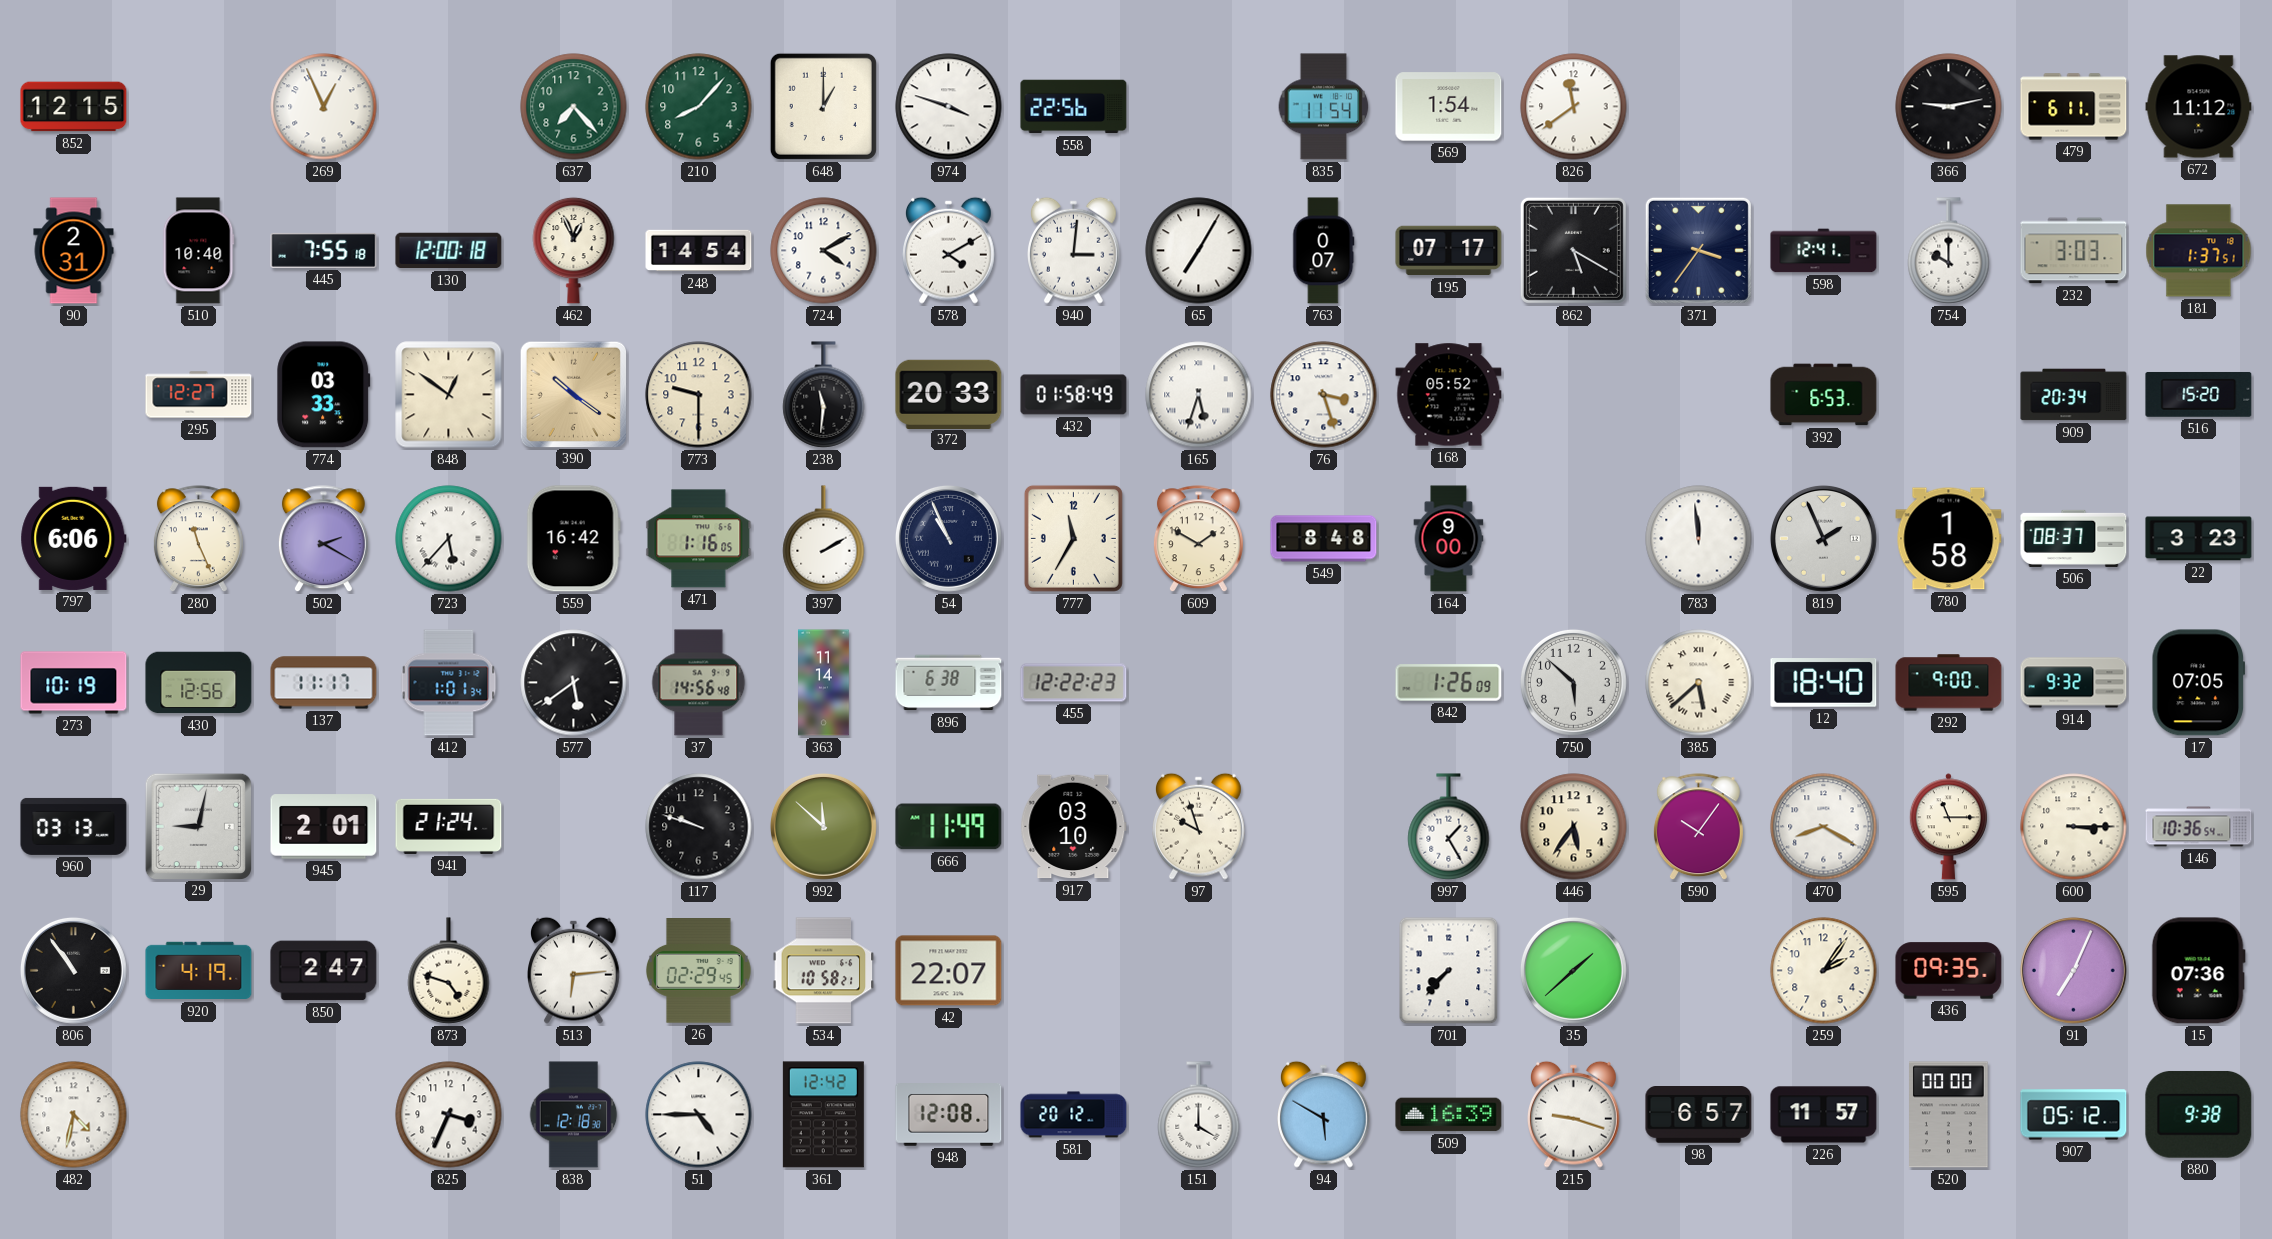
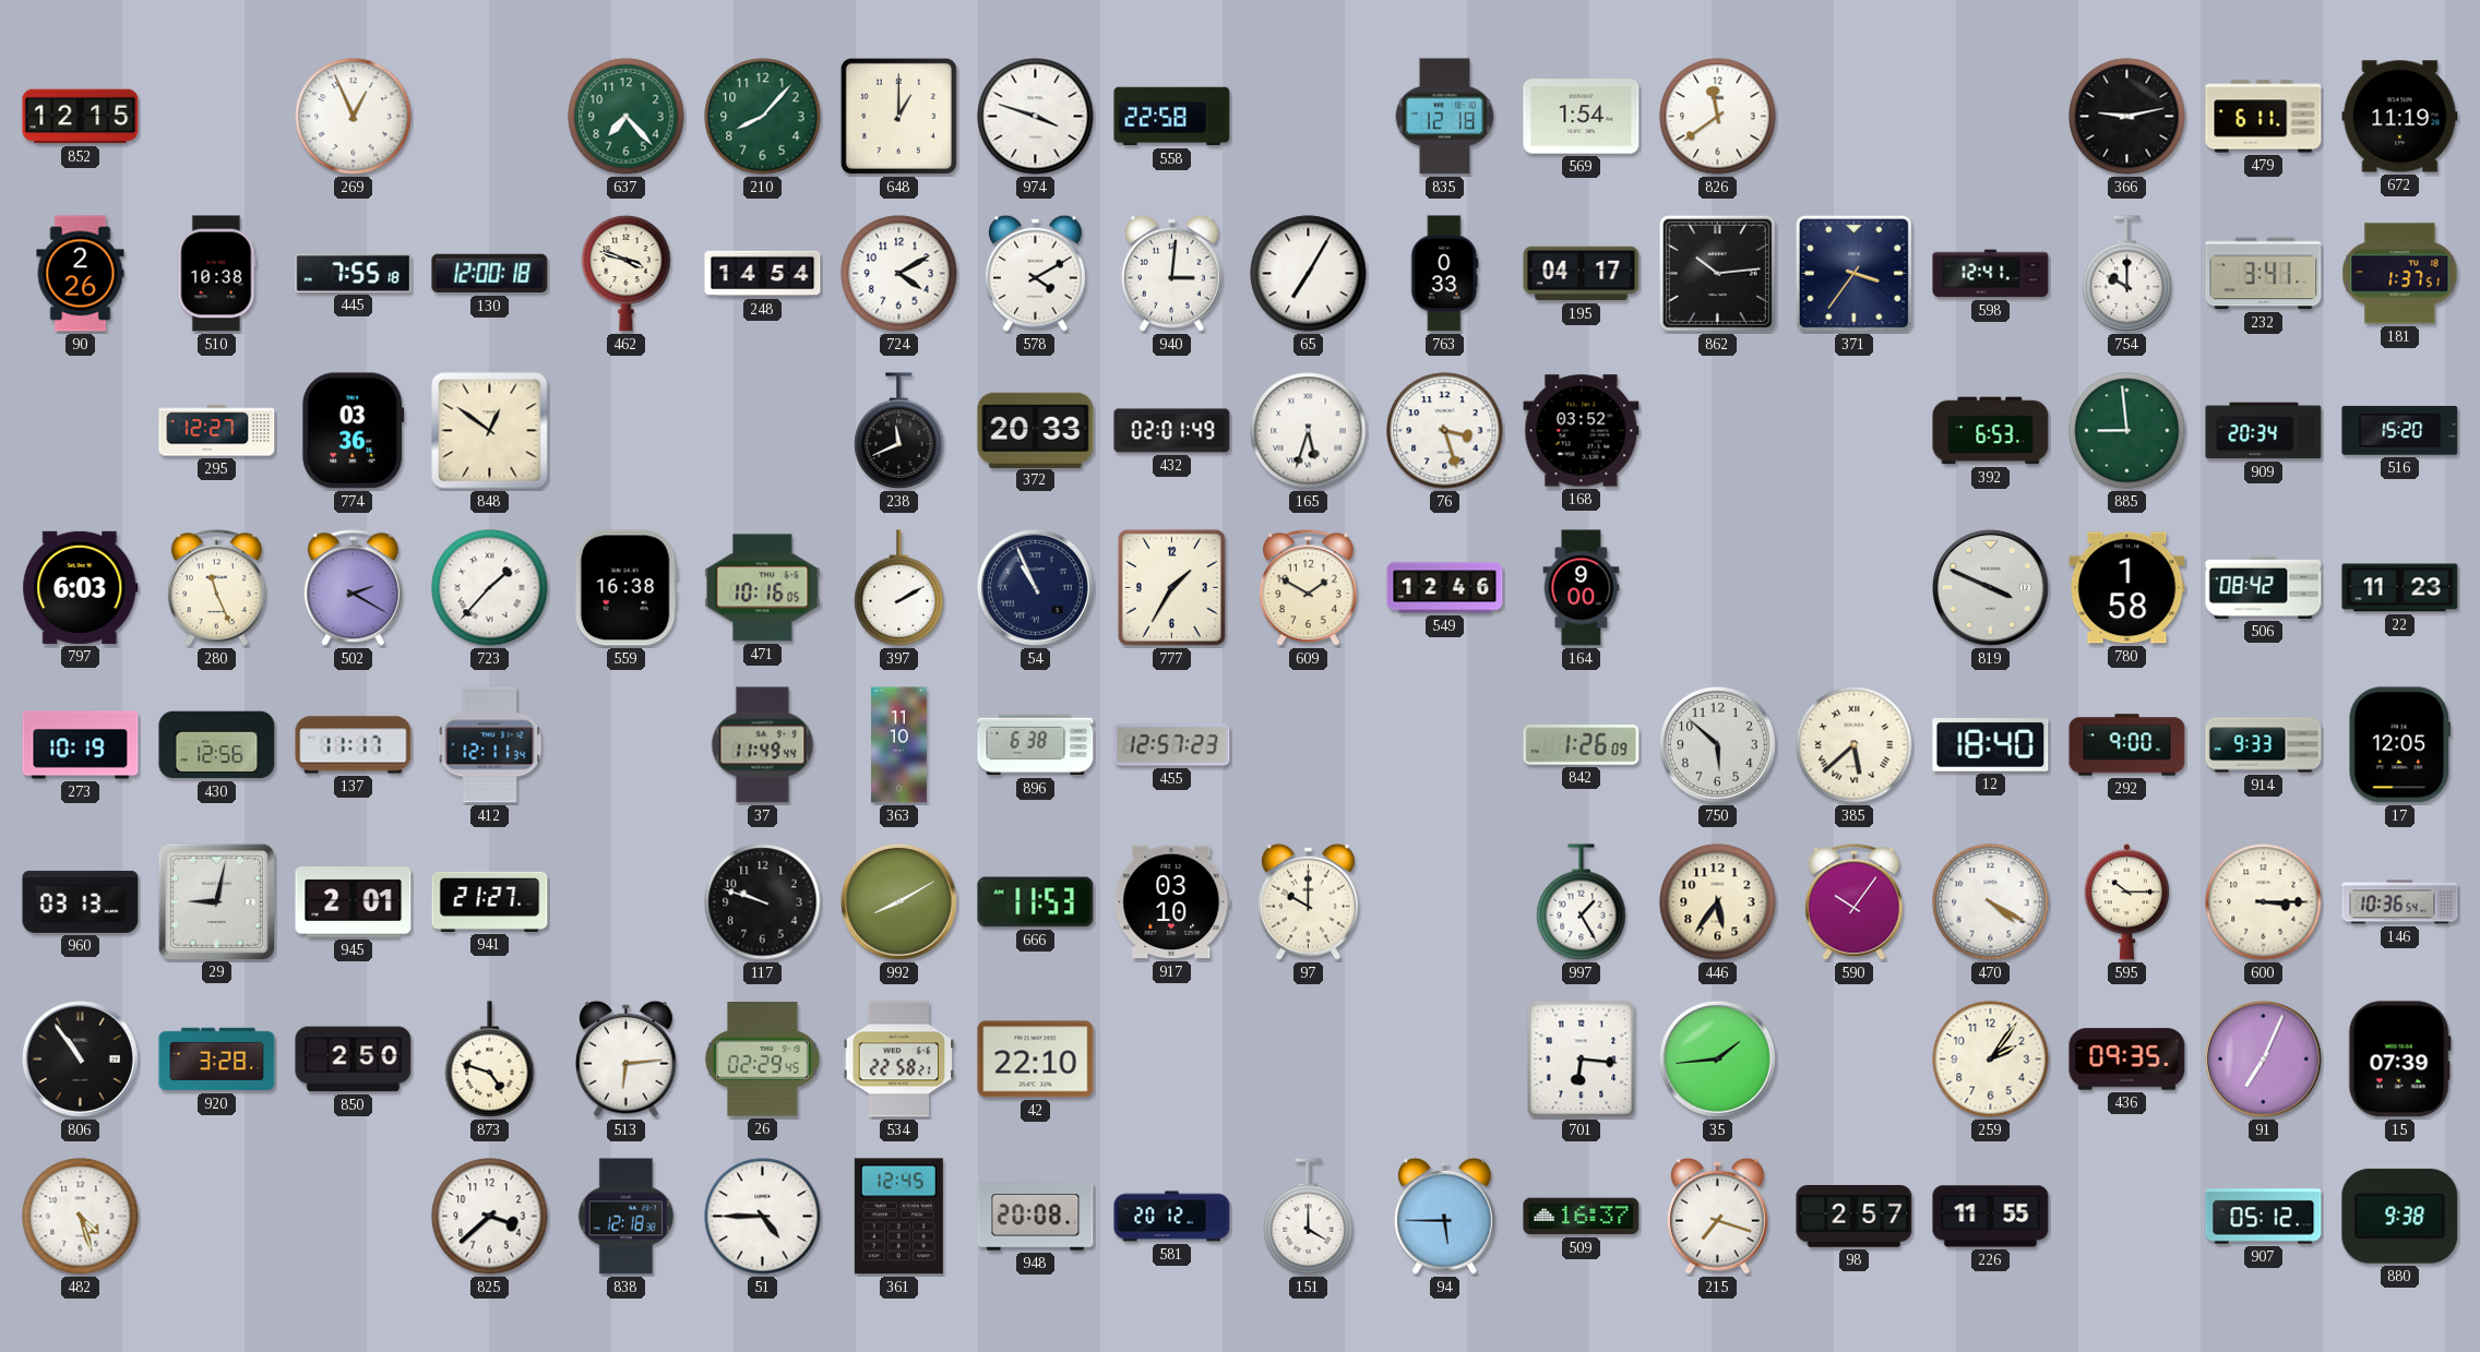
558: 22:56 -> 22:58 (1172, 117)
835: 11:54 -> 12:18 (1445, 117)
672: 11:12 -> 11:19 (2400, 117)
90: 2:31 -> 2:26 (81, 274)
510: 10:40 -> 10:38 (217, 274)
462: 12:56 -> 3:48 (627, 273)
763: 0:07 -> 0:33 (1445, 274)
195: 07:17 -> 04:17 (1582, 274)
862: 5:20 -> 10:14 (1717, 273)
232: 3:03 -> 3:41 (2264, 274)
774: 03:33 -> 03:36 (354, 431)
390: 10:21 -> none (573, 394)
773: 9:30 -> none (699, 395)
238: 11:31 -> 11:41 (899, 431)
432: 01:58 -> 02:01 (1172, 431)
168: 05:52 -> 03:52 (1582, 431)
885: none -> 8:59 (2127, 431)
797: 6:06 -> 6:03 (81, 587)
723: 5:37 -> 1:37 (490, 588)
559: 16:42 -> 16:38 (625, 588)
471: 1:16 -> 10:16 (763, 588)
777: 11:35 -> 1:35 (1171, 587)
549: 8:48 -> 12:46 (1445, 588)
783: 11:59 -> none (1699, 539)
819: 1:56 -> 3:49 (1990, 587)
506: 08:37 -> 08:42 (2264, 587)
22: 3:23 -> 11:23 (2400, 588)
412: 1:01 -> 12:11 (490, 745)
577: 5:39 -> none (574, 683)
37: 14:56 -> 11:49 (763, 745)
363: 11:14 -> 11:10 (899, 745)
455: 12:22 -> 12:57 (1172, 745)
914: 9:32 -> 9:33 (2264, 745)
17: 07:05 -> 12:05 (2399, 745)
941: 21:24 -> 21:27 (490, 901)
992: 11:52 -> 8:10 (898, 901)
666: 11:49 -> 11:53 (1036, 902)
97: 9:57 -> 10:00 (1309, 901)
470: 8:20 -> 4:20 (1991, 902)
595: 11:15 -> 10:15 (2126, 902)
920: 4:19 -> 3:28 (217, 1060)
850: 2:47 -> 2:50 (354, 1060)
534: 10:58 -> 22:58 (899, 1060)
42: 22:07 -> 22:10 (1036, 1060)
701: 7:37 -> 6:16 (1582, 1060)
35: 1:38 -> 1:44 (1717, 1058)
15: 07:36 -> 07:39 (2399, 1060)
482: 4:32 -> 4:27 (81, 1217)
825: 3:34 -> 3:38 (490, 1217)
361: 12:42 -> 12:45 (898, 1217)
948: 12:08 -> 20:08 (1036, 1217)
94: 5:50 -> 5:45 (1445, 1216)
509: 16:39 -> 16:37 (1582, 1217)
215: 9:18 -> 7:18 (1718, 1216)
98: 6:57 -> 2:57 (1855, 1217)
226: 11:57 -> 11:55 (1991, 1217)
520: 00:00 -> none (1949, 1115)
